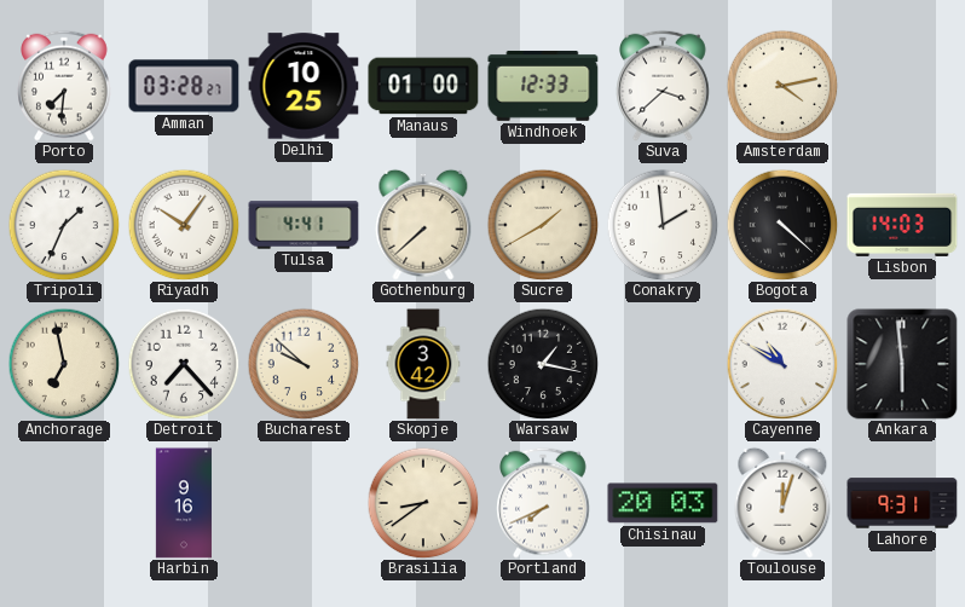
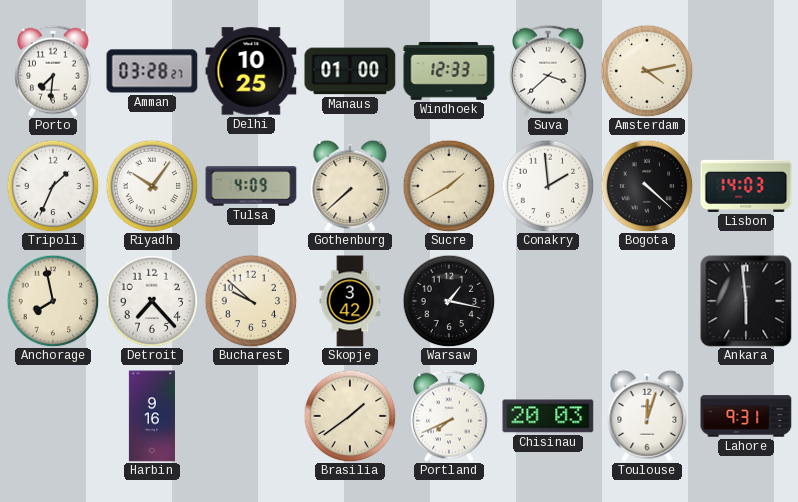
Tulsa: 4:41 -> 4:09 (251, 186)
Anchorage: 6:58 -> 7:58 (53, 301)
Cayenne: 10:50 -> none (782, 364)
Brasilia: 8:39 -> 1:39 (350, 416)
